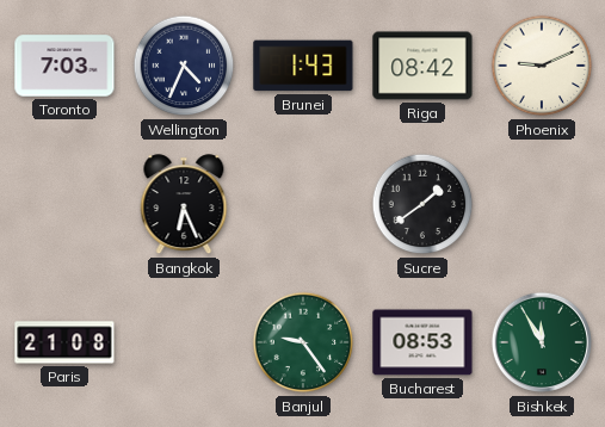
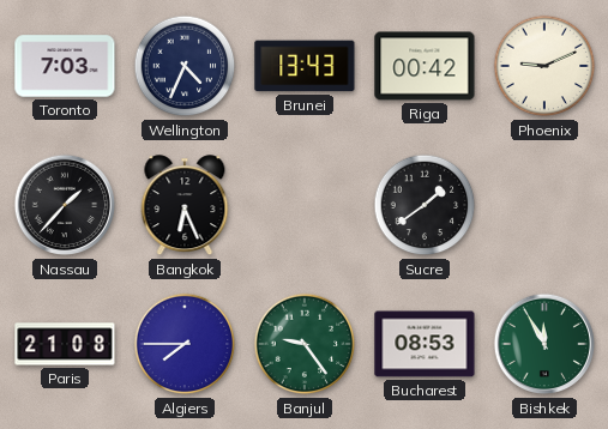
Brunei: 1:43 -> 13:43 (305, 66)
Riga: 08:42 -> 00:42 (425, 66)
Nassau: none -> 1:37 (65, 205)
Algiers: none -> 7:45 (185, 344)
